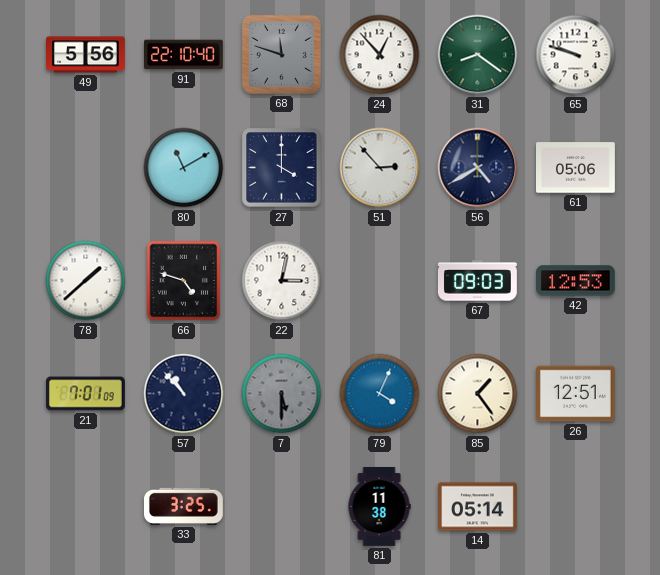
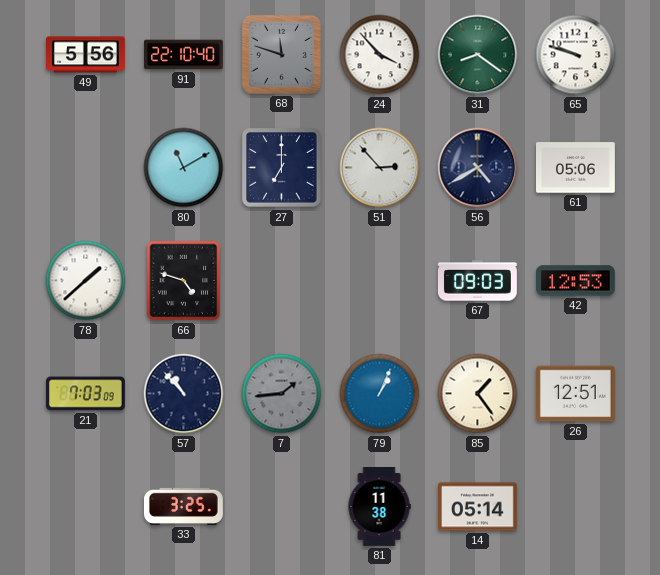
24: 12:53 -> 3:53 (380, 55)
27: 4:00 -> 7:00 (282, 168)
22: 3:02 -> none (282, 281)
21: 7:01 -> 7:03 (86, 394)
7: 5:30 -> 1:44 (282, 394)
79: 4:04 -> 1:04 (380, 394)
